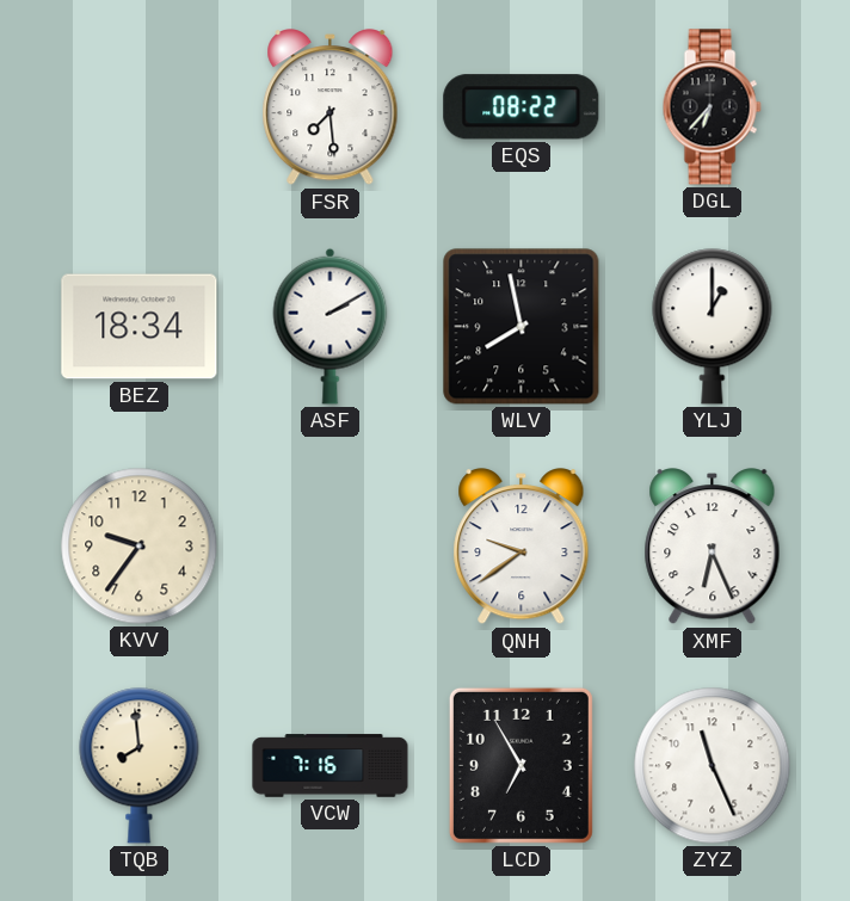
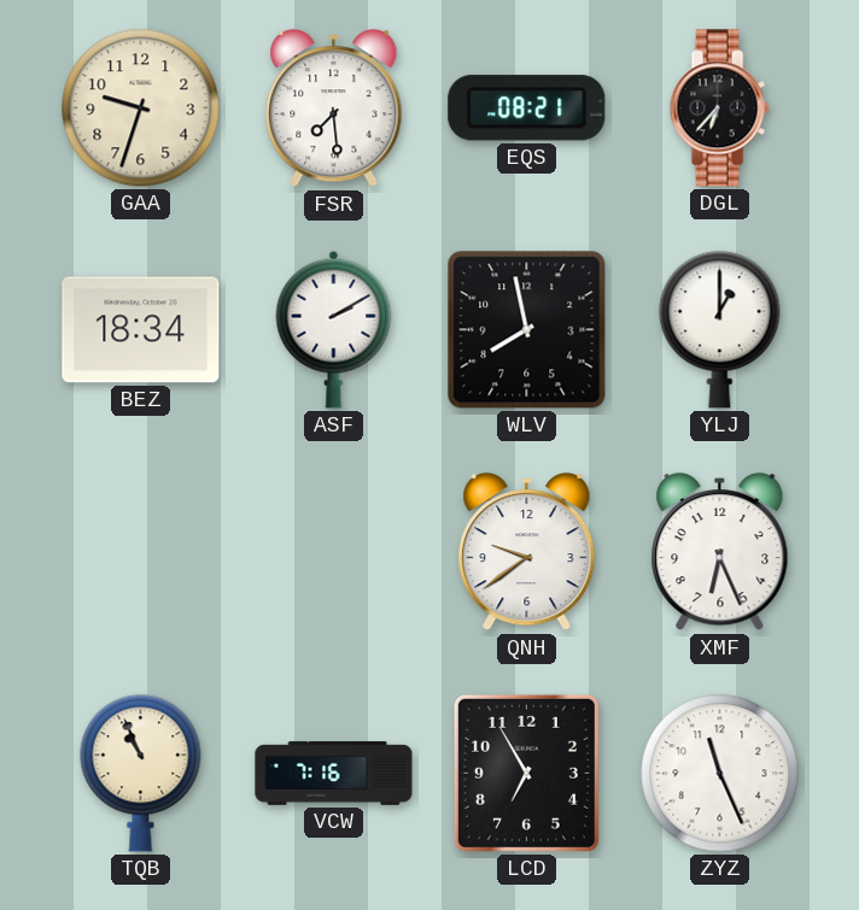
GAA: none -> 9:33 (141, 108)
EQS: 08:22 -> 08:21 (527, 108)
KVV: 9:36 -> none (140, 547)
TQB: 7:59 -> 10:56 (141, 774)
